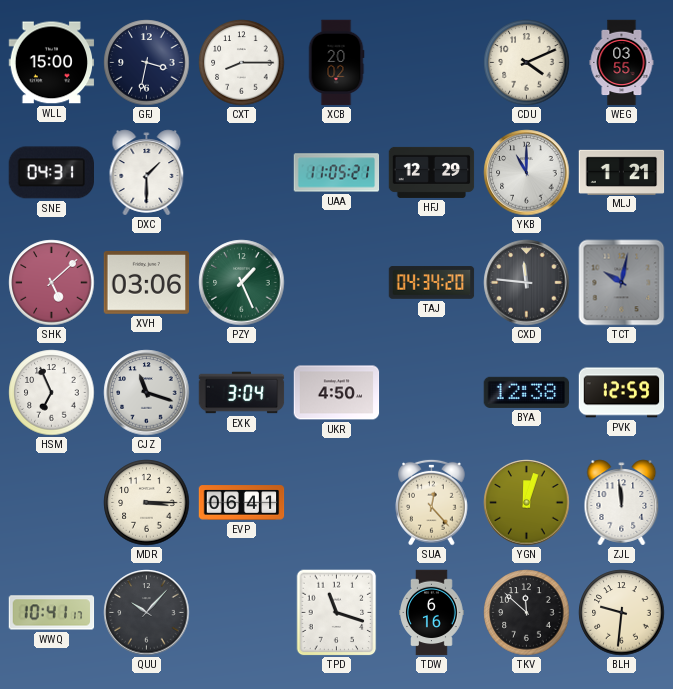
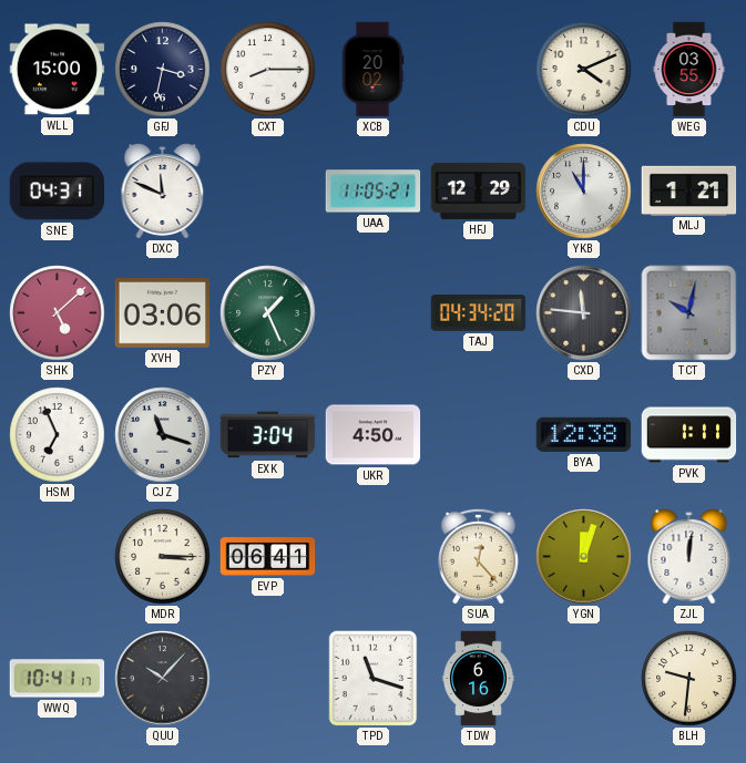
DXC: 1:30 -> 11:49 (163, 192)
PVK: 12:59 -> 1:11 (689, 435)
ZJL: 11:59 -> 12:01 (689, 557)
TKV: 11:52 -> none (527, 613)
